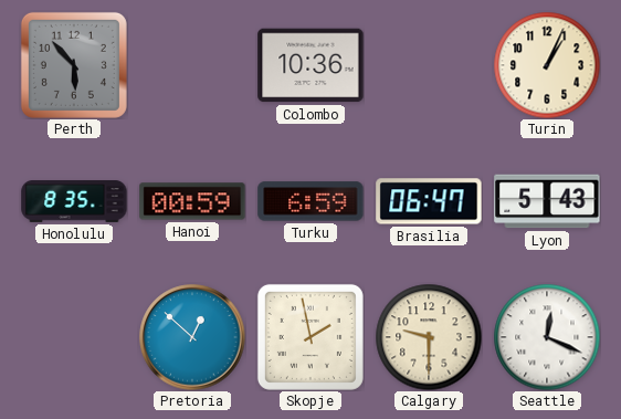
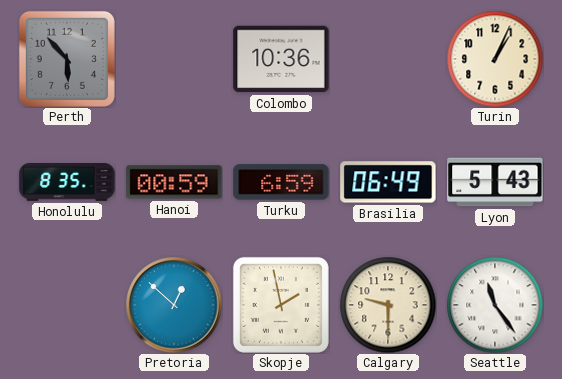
Brasilia: 06:47 -> 06:49 (388, 182)
Seattle: 12:19 -> 11:24 (495, 305)
